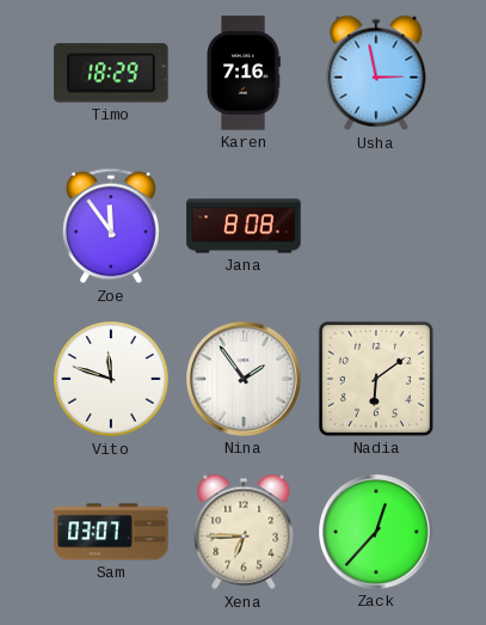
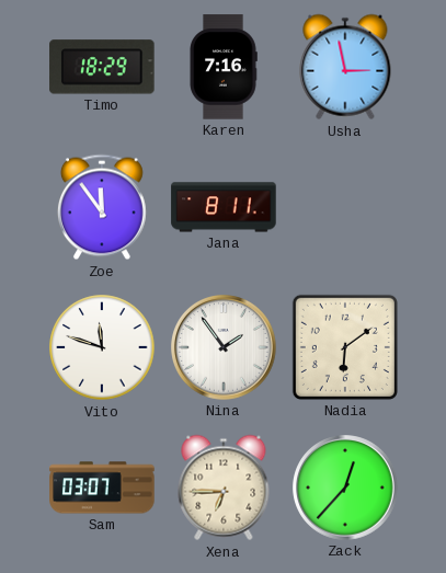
Jana: 8:08 -> 8:11 (224, 207)
